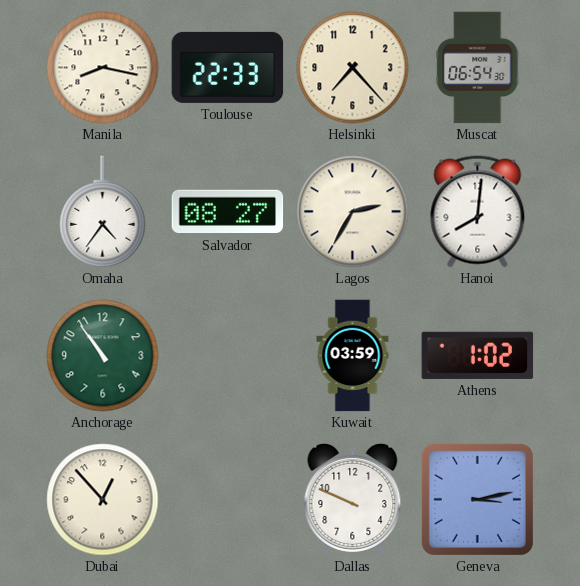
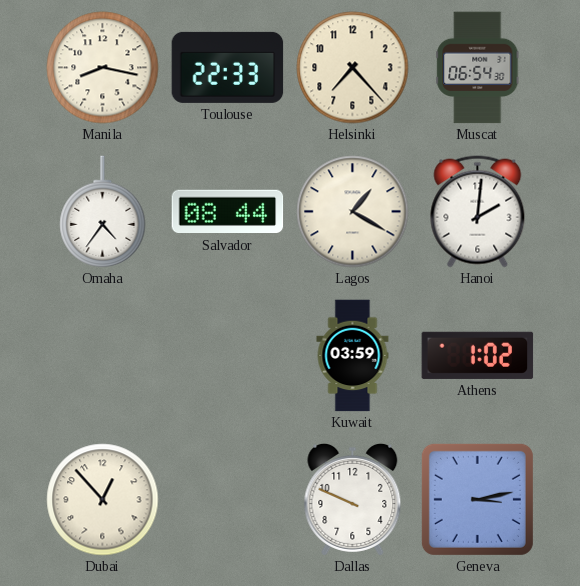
Salvador: 08:27 -> 08:44 (228, 212)
Lagos: 2:35 -> 1:20 (353, 212)
Hanoi: 8:01 -> 2:01 (478, 212)
Anchorage: 10:54 -> none (103, 356)
